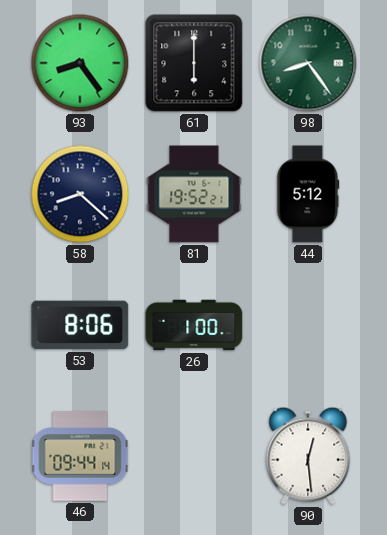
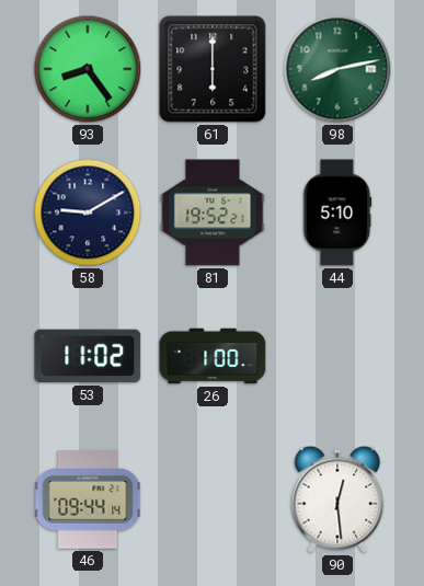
98: 8:24 -> 8:13 (337, 69)
58: 8:22 -> 9:10 (88, 212)
44: 5:12 -> 5:10 (337, 212)
53: 8:06 -> 11:02 (88, 356)
